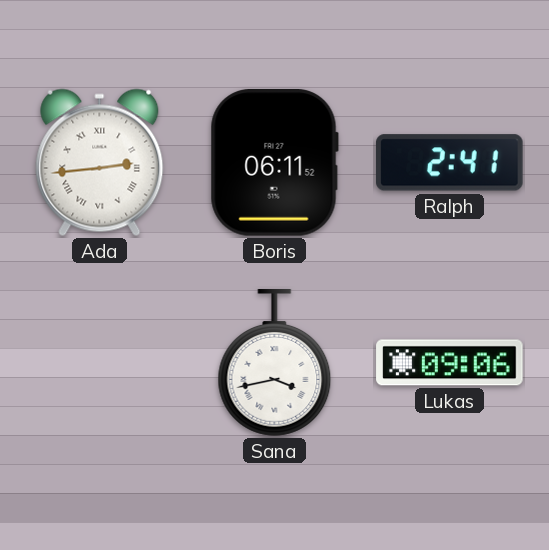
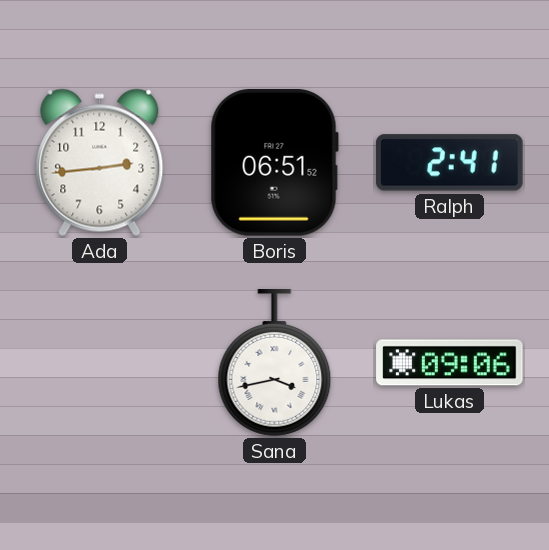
Ada numerals: Roman -> Arabic (100, 163)
Boris: 06:11 -> 06:51 (274, 163)
